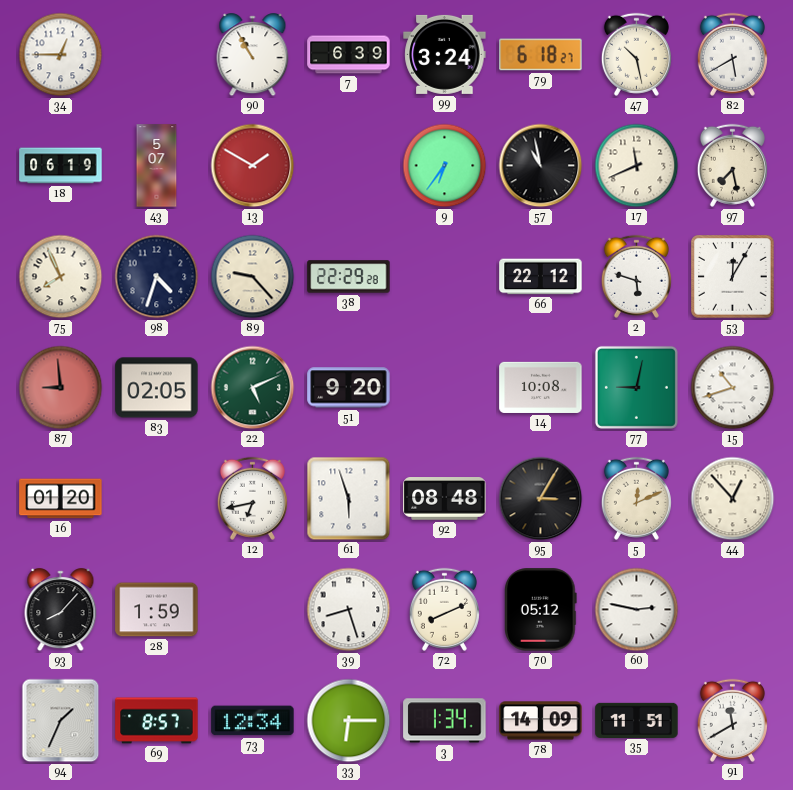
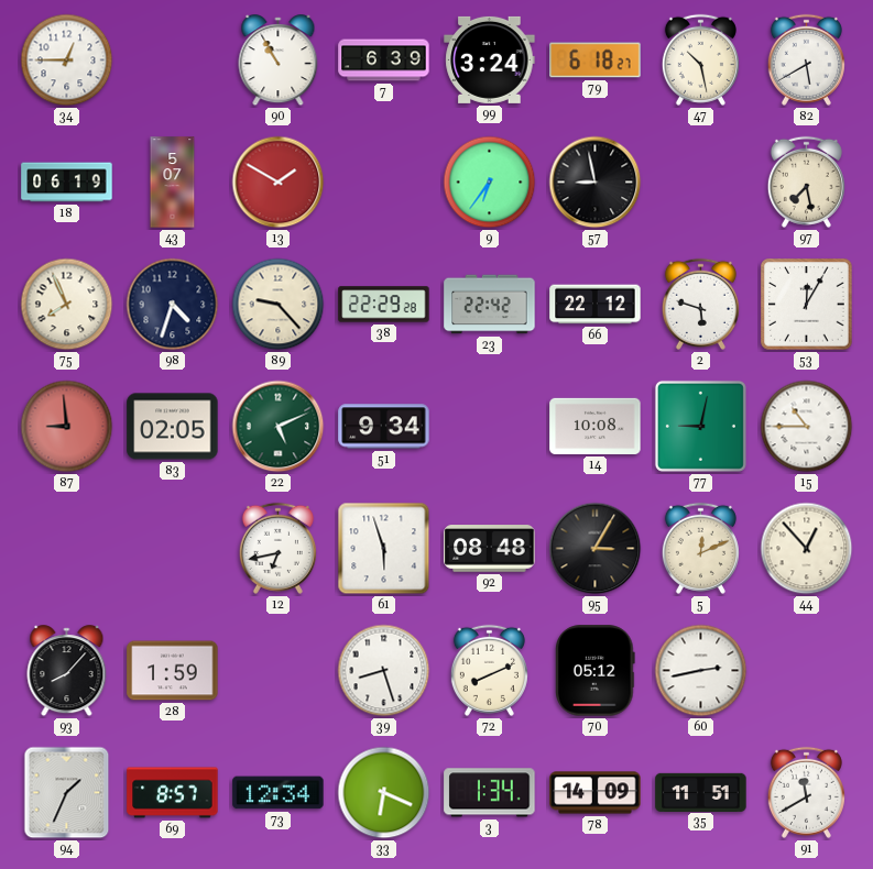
57: 10:58 -> 8:58 (596, 183)
17: 11:41 -> none (637, 166)
23: none -> 22:42 (490, 305)
51: 9:20 -> 9:34 (384, 427)
15: 10:42 -> 10:45 (807, 427)
16: 01:20 -> none (61, 499)
60: 2:47 -> 2:43 (701, 671)
33: 6:15 -> 6:19 (384, 793)
